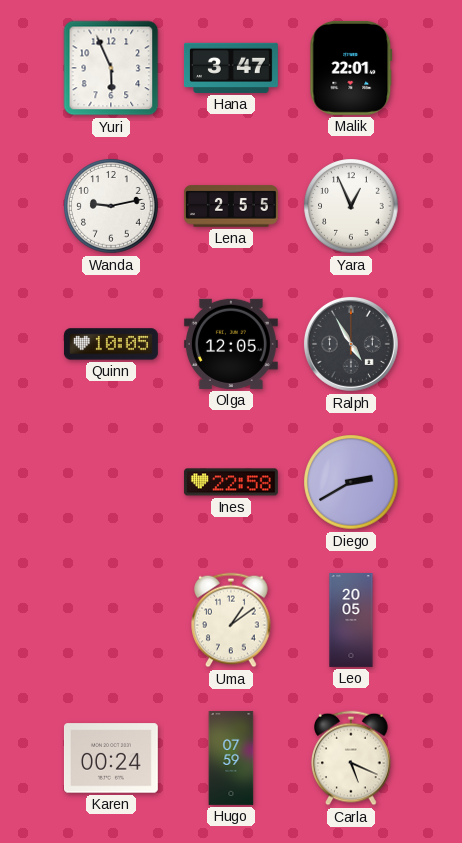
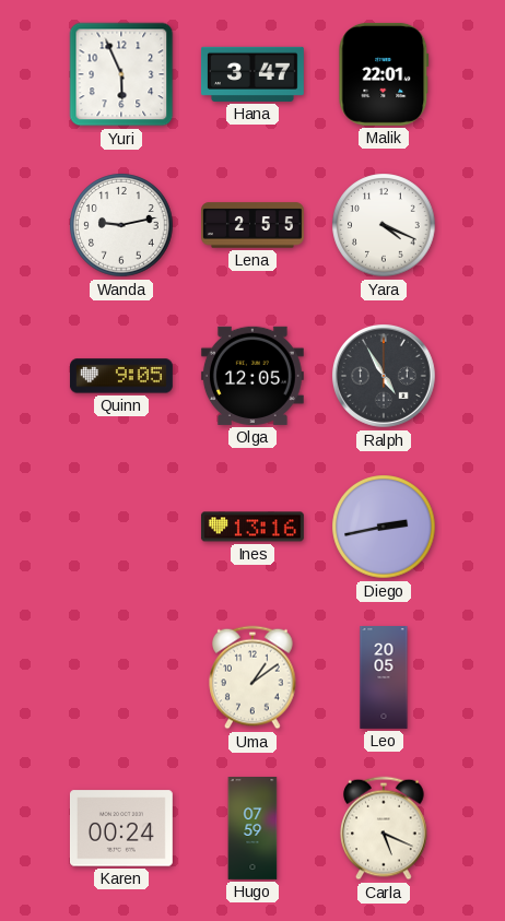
Yara: 12:56 -> 4:19 (384, 225)
Quinn: 10:05 -> 9:05 (121, 376)
Ines: 22:58 -> 13:16 (252, 527)
Diego: 2:40 -> 2:43 (384, 527)
